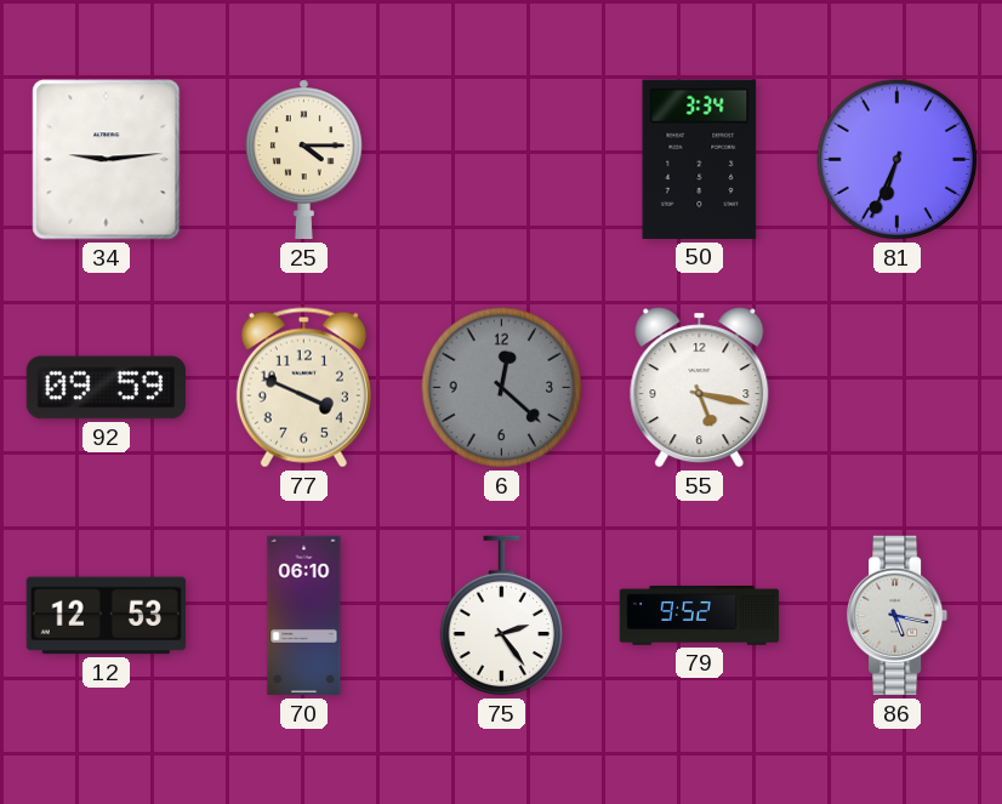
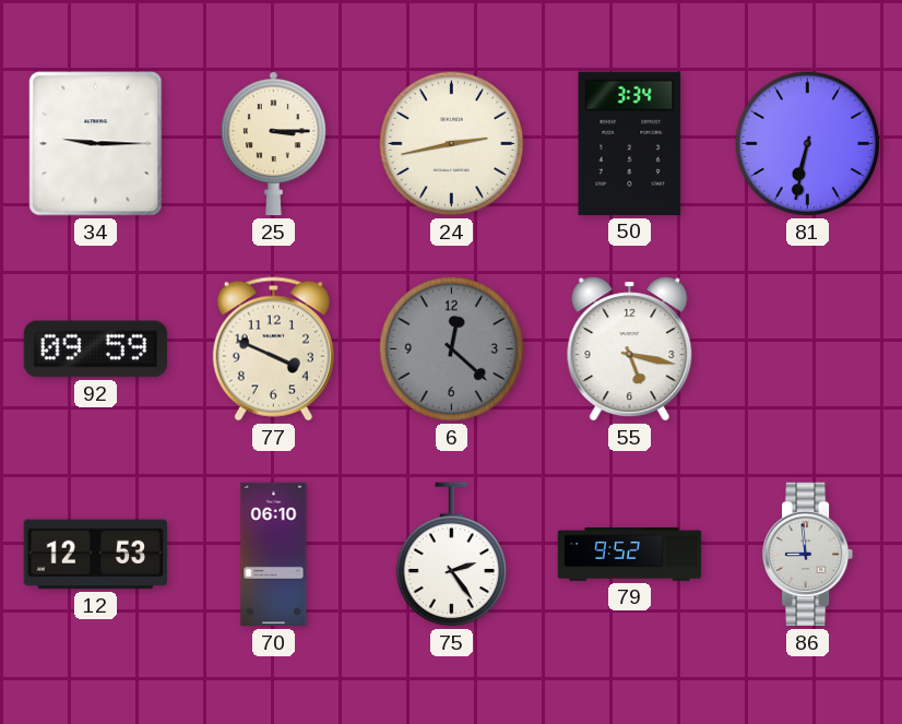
34: 9:14 -> 9:15 (96, 144)
25: 4:15 -> 3:15 (273, 144)
24: none -> 2:43 (452, 144)
81: 6:34 -> 6:32 (808, 144)
86: 5:17 -> 8:59 (808, 555)
